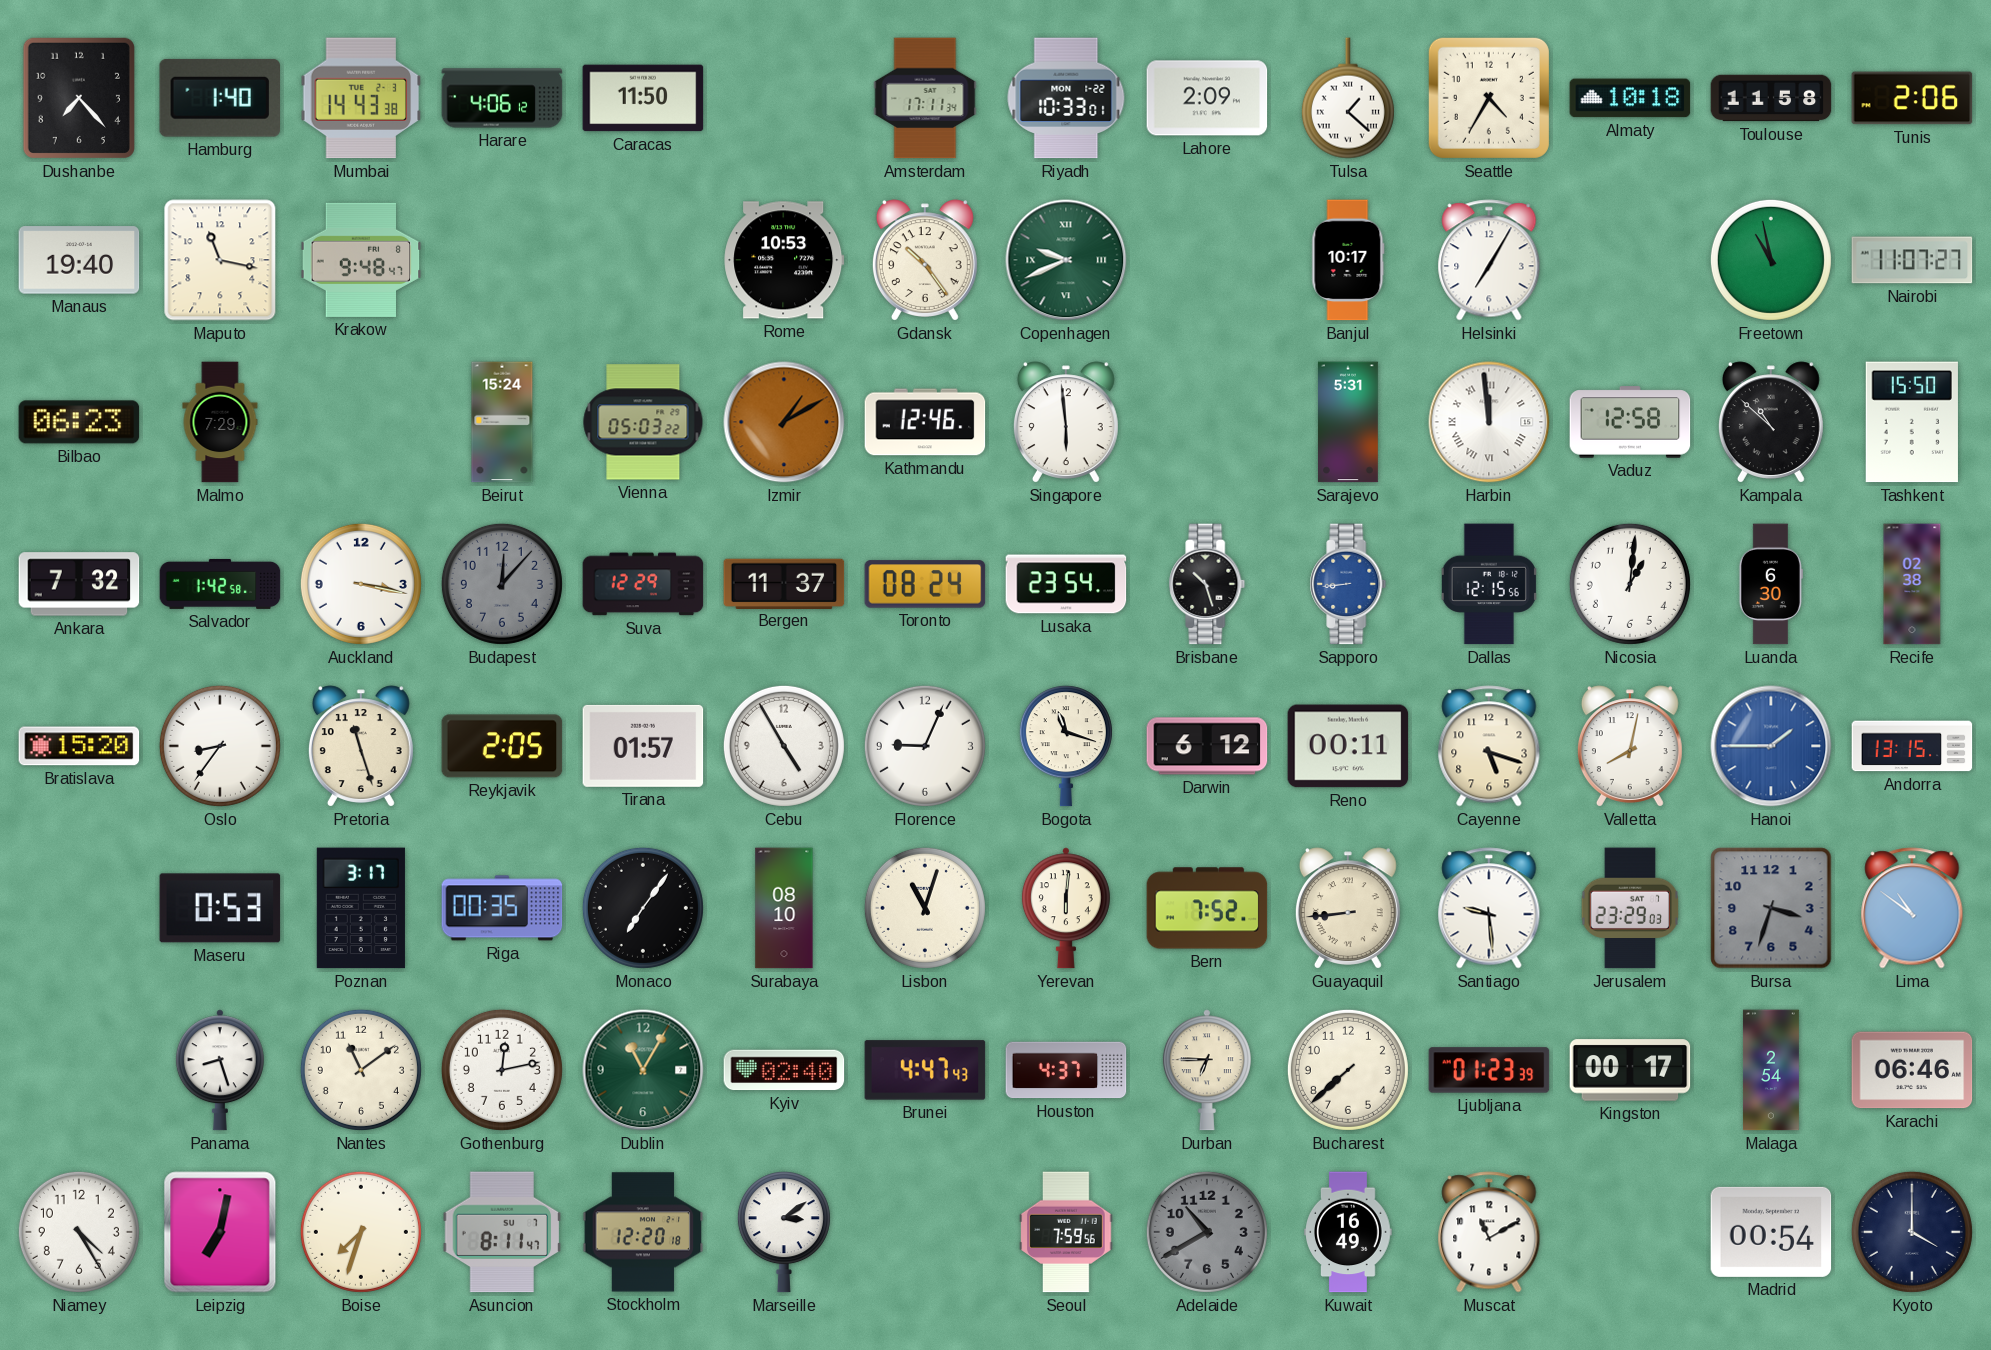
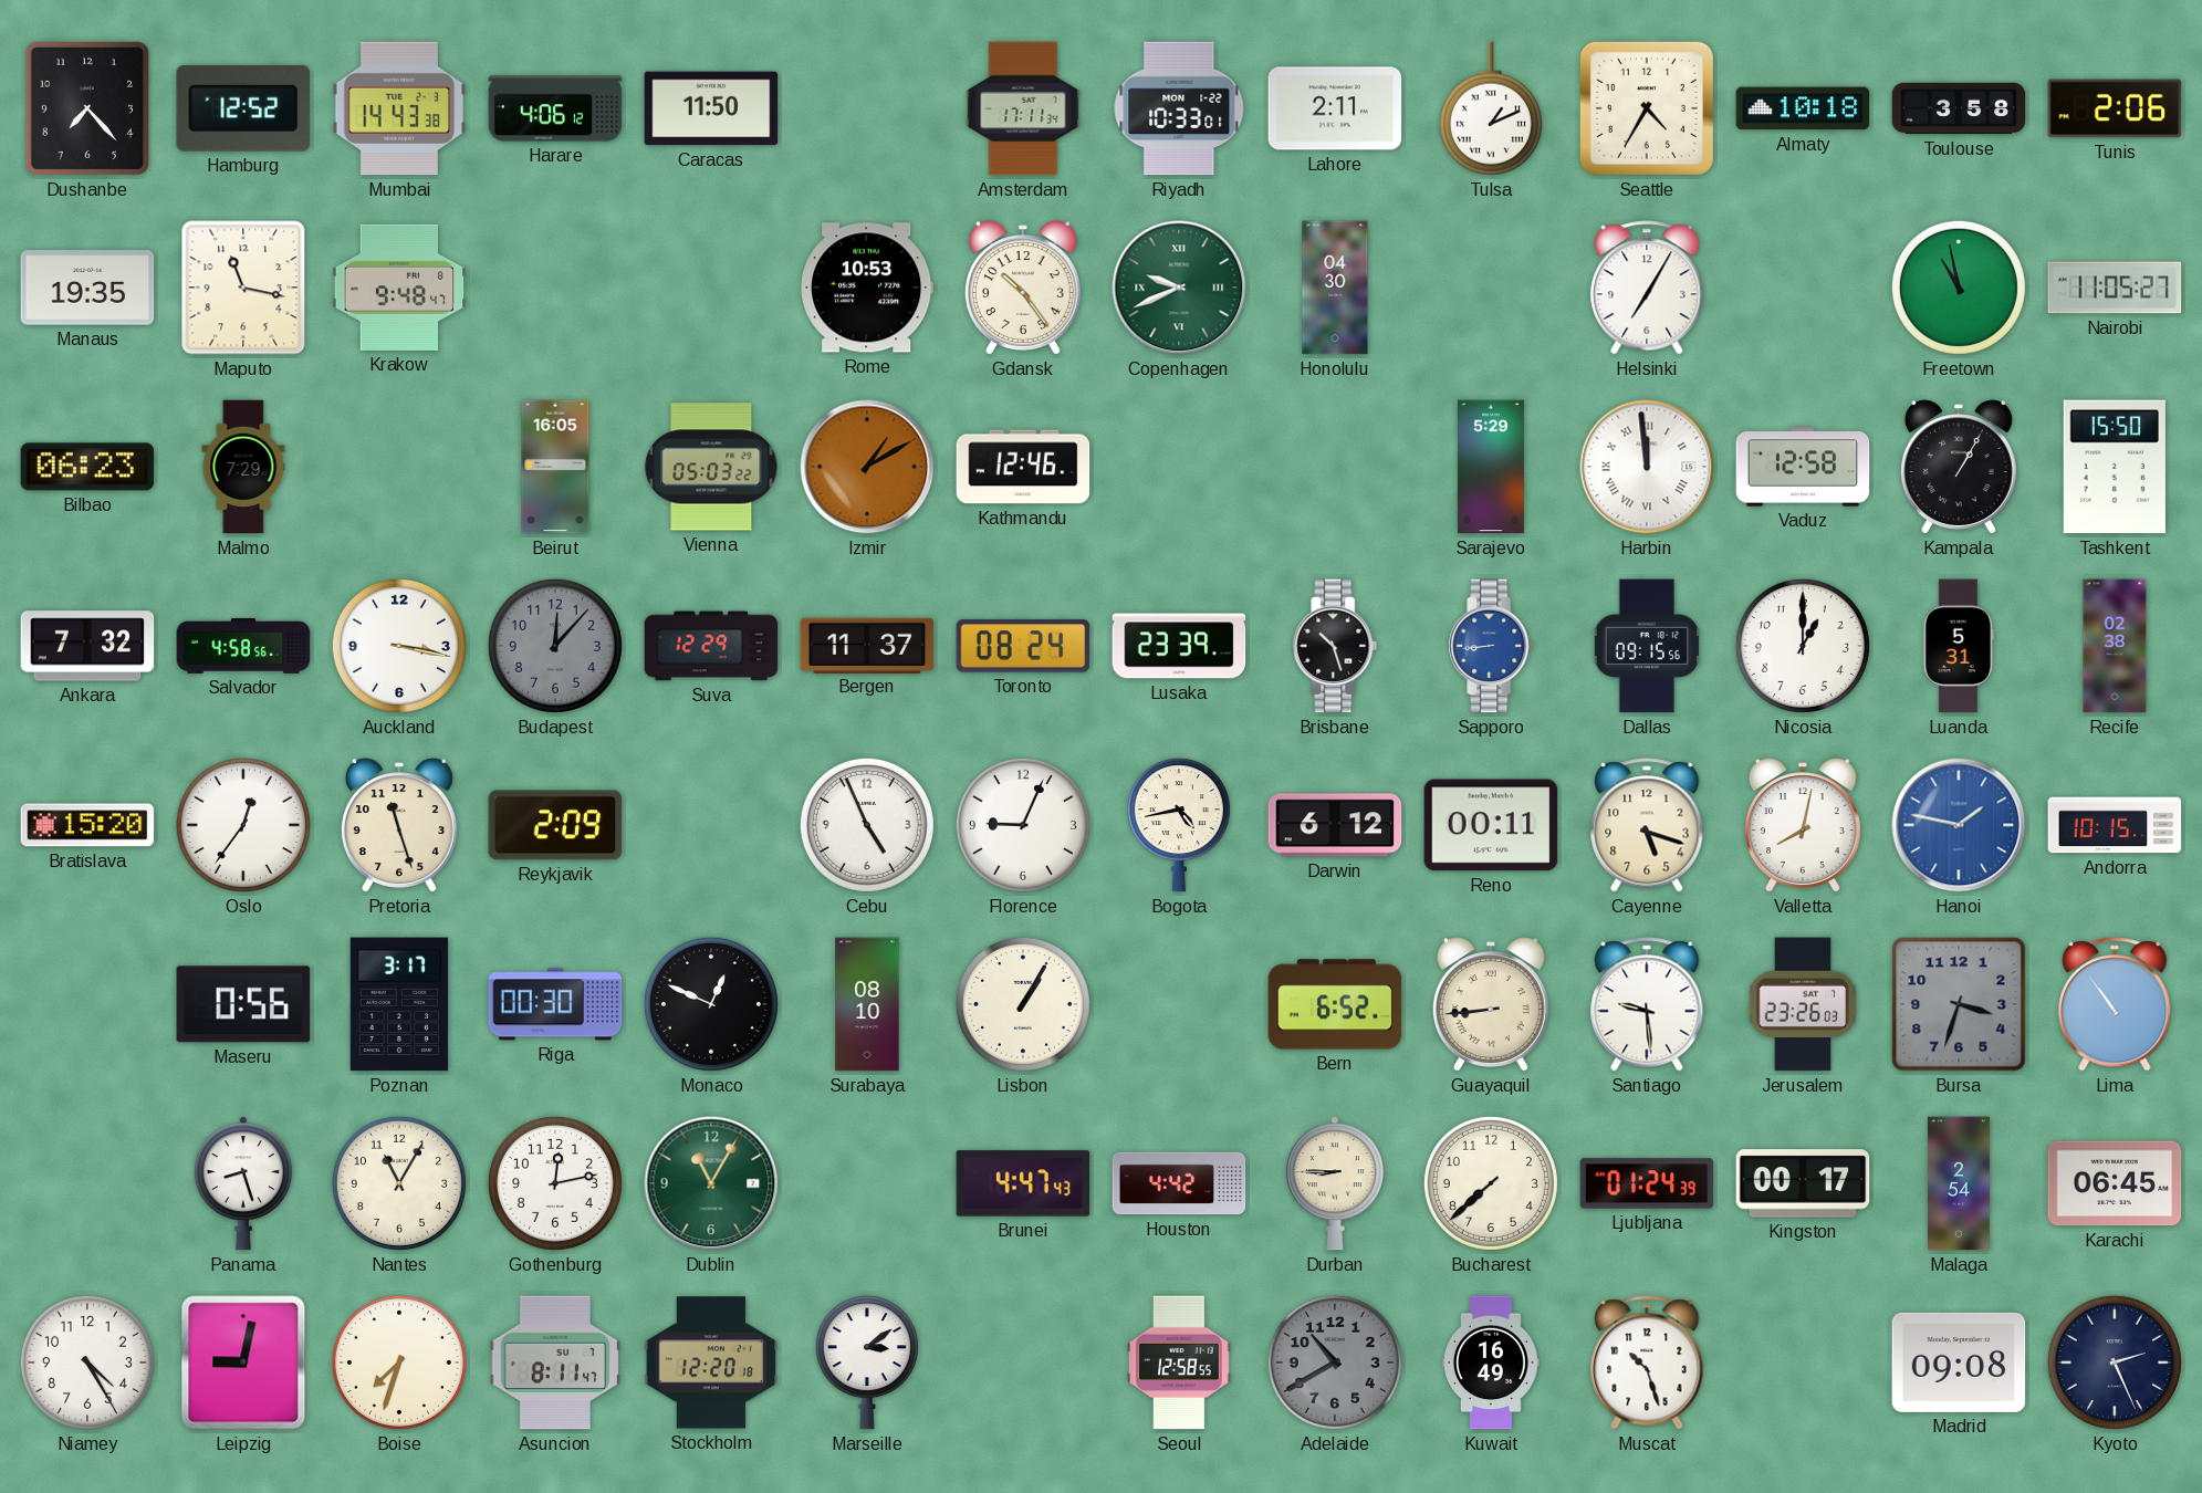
Hamburg: 1:40 -> 12:52 (242, 108)
Lahore: 2:09 -> 2:11 (1335, 108)
Tulsa: 1:22 -> 1:11 (1491, 108)
Toulouse: 11:58 -> 3:58 (1959, 108)
Manaus: 19:40 -> 19:35 (87, 288)
Honolulu: none -> 04:30 (1335, 288)
Banjul: 10:17 -> none (1348, 260)
Nairobi: 11:07 -> 11:05 (2115, 288)
Beirut: 15:24 -> 16:05 (555, 467)
Singapore: 5:59 -> none (1066, 422)
Sarajevo: 5:31 -> 5:29 (1491, 467)
Kampala: 10:52 -> 1:05 (1959, 467)
Salvador: 1:42 -> 4:58 (243, 646)
Lusaka: 23:54 -> 23:39 (1179, 646)
Dallas: 12:15 -> 09:15 (1647, 646)
Nicosia: 1:01 -> 1:00 (1803, 646)
Luanda: 6:30 -> 5:31 (1959, 646)
Oslo: 8:36 -> 12:36 (243, 825)
Reykjavik: 2:05 -> 2:09 (555, 825)
Tirana: 01:57 -> none (643, 746)
Cebu: 4:55 -> 4:56 (867, 825)
Bogota: 11:18 -> 4:43 (1179, 825)
Hanoi: 1:45 -> 1:47 (1959, 825)
Andorra: 13:15 -> 10:15 (2115, 825)
Maseru: 0:53 -> 0:56 (243, 1004)
Riga: 00:35 -> 00:30 (555, 1004)
Monaco: 7:06 -> 12:49 (711, 1004)
Lisbon: 11:03 -> 1:05 (1023, 1004)
Yerevan: 6:01 -> none (1066, 908)
Bern: 7:52 -> 6:52 (1335, 1004)
Jerusalem: 23:29 -> 23:26 (1803, 1004)
Lima: 10:51 -> 10:54 (2115, 1004)
Nantes: 11:09 -> 11:05 (399, 1183)
Kyiv: 02:40 -> none (784, 1070)
Houston: 4:37 -> 4:42 (1179, 1183)
Durban: 6:45 -> 8:45 (1335, 1183)
Ljubljana: 01:23 -> 01:24 (1647, 1183)
Karachi: 06:46 -> 06:45 (2115, 1183)
Leipzig: 7:02 -> 9:02 (243, 1363)
Seoul: 7:59 -> 12:58 (1179, 1363)
Muscat: 11:10 -> 10:27 (1647, 1363)
Madrid: 00:54 -> 09:08 (1959, 1363)
Kyoto: 4:00 -> 2:26 (2115, 1363)
